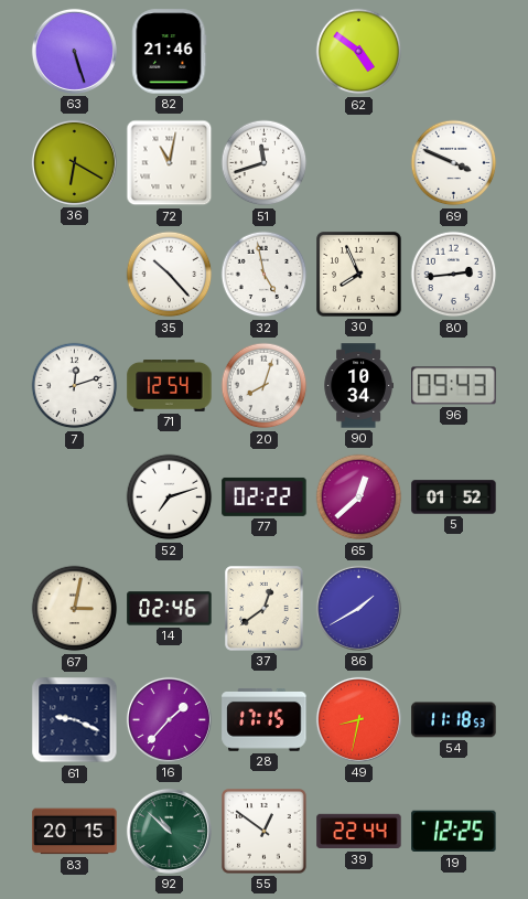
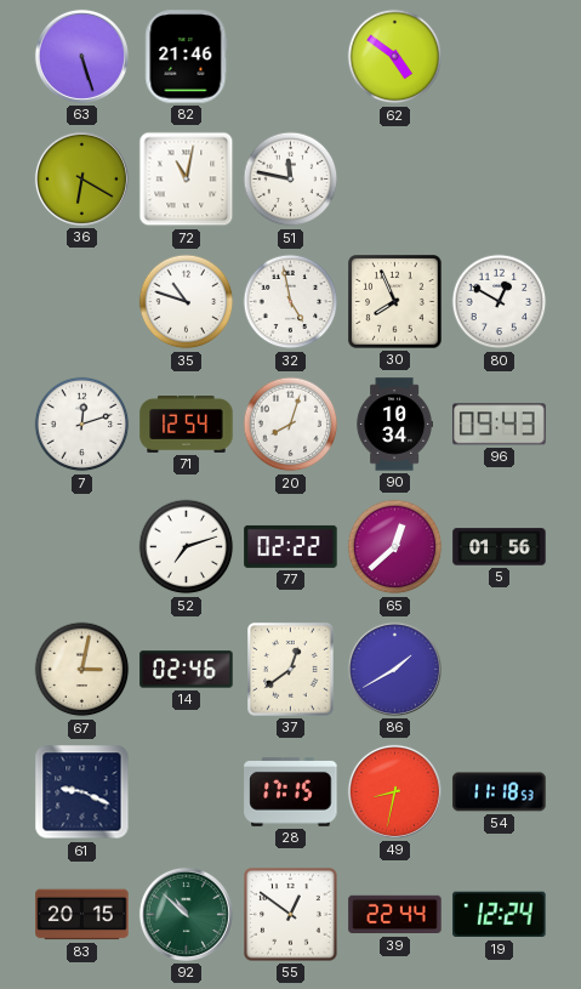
51: 11:42 -> 11:47 (291, 180)
69: 3:49 -> none (454, 163)
35: 10:23 -> 10:48 (187, 302)
80: 2:44 -> 12:50 (500, 302)
5: 01:52 -> 01:56 (500, 547)
16: 1:37 -> none (169, 719)
19: 12:25 -> 12:24 (500, 915)
